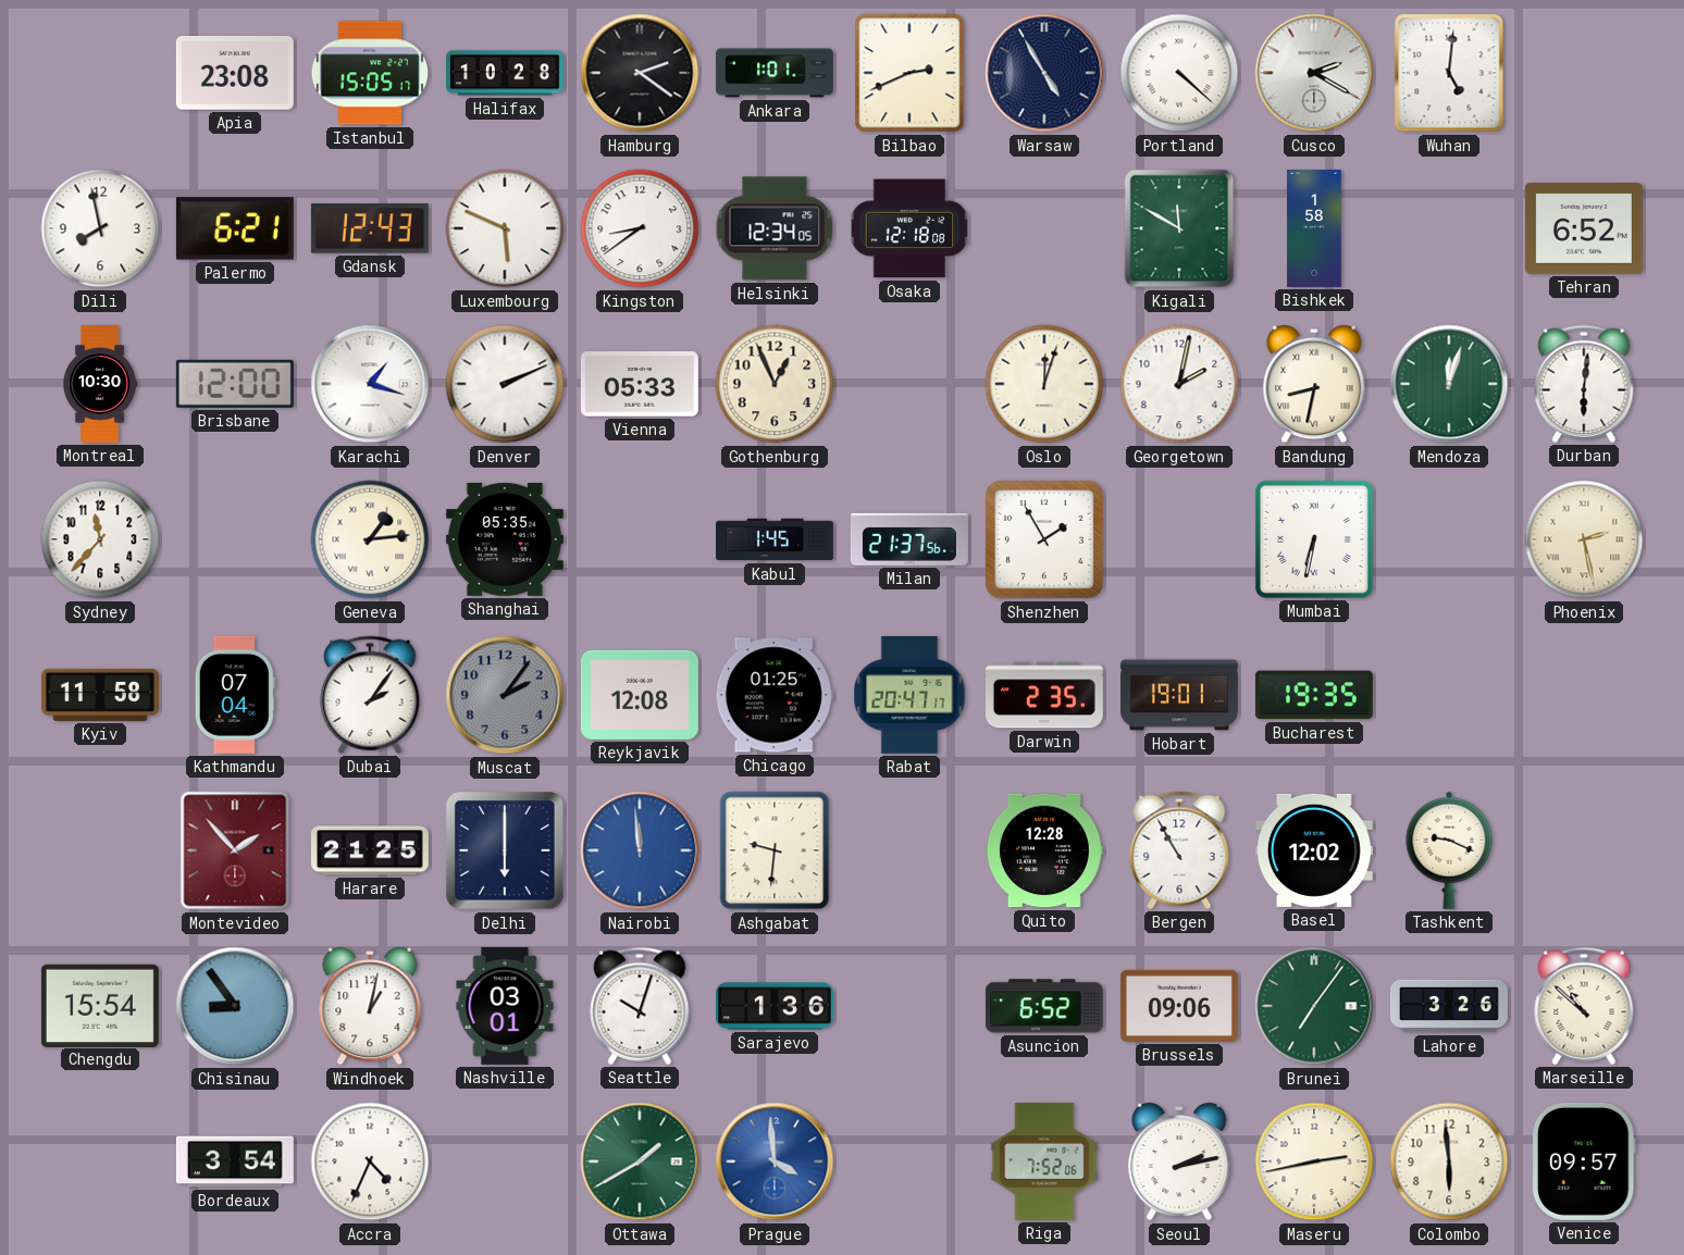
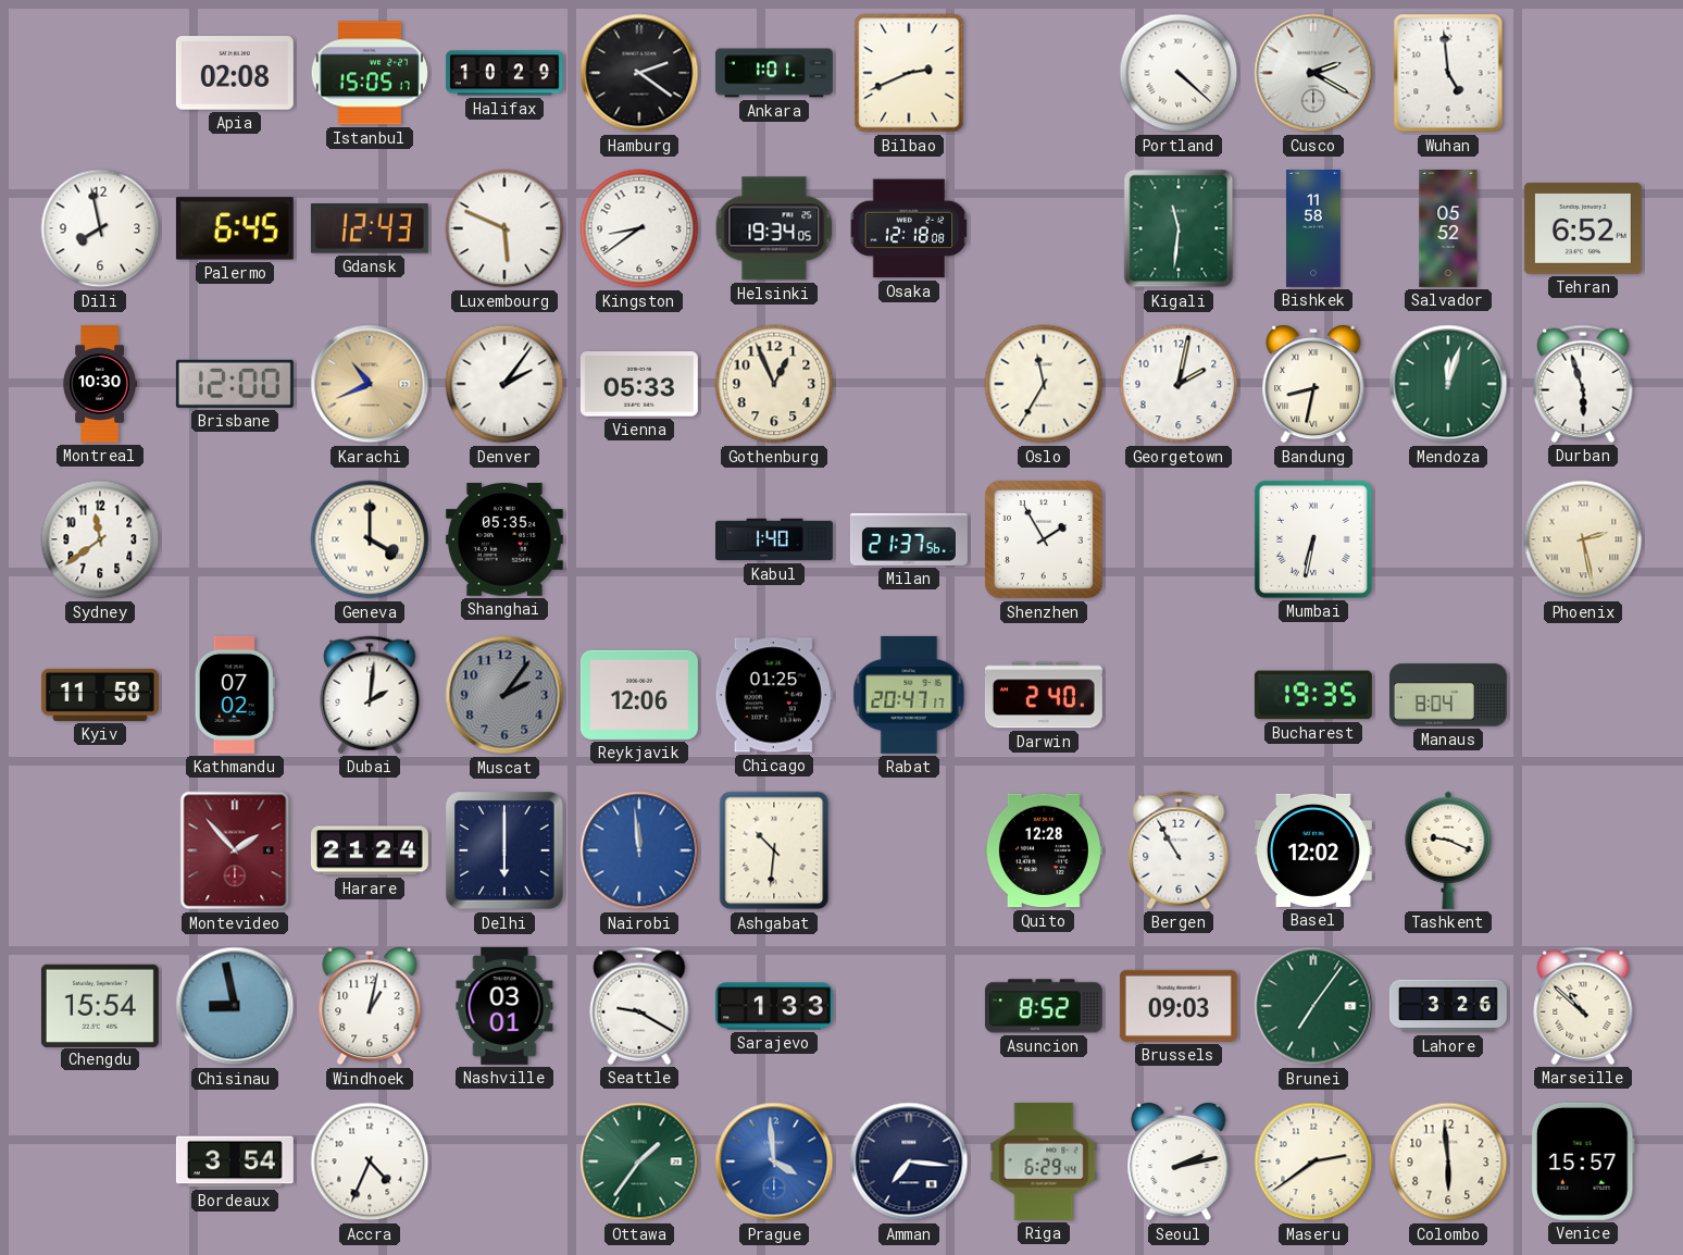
Apia: 23:08 -> 02:08 (235, 74)
Halifax: 10:28 -> 10:29 (504, 73)
Warsaw: 4:55 -> none (1044, 73)
Wuhan: 5:01 -> 4:59 (1448, 73)
Palermo: 6:21 -> 6:45 (235, 228)
Helsinki: 12:34 -> 19:34 (774, 228)
Kigali: 11:50 -> 11:31 (1179, 228)
Bishkek: 1:58 -> 11:58 (1313, 228)
Salvador: none -> 05:52 (1448, 228)
Karachi: 1:18 -> 10:41 (370, 384)
Karachi dial: white -> champagne (370, 384)
Denver: 2:11 -> 2:06 (504, 384)
Oslo: 12:03 -> 11:35 (1044, 384)
Durban: 6:01 -> 5:57 (1583, 384)
Sydney: 11:37 -> 11:39 (100, 539)
Geneva: 1:14 -> 4:00 (370, 539)
Kabul: 1:45 -> 1:40 (775, 539)
Kathmandu: 07:04 -> 07:02 (235, 695)
Dubai: 2:06 -> 2:01 (370, 695)
Reykjavik: 12:08 -> 12:06 (639, 695)
Darwin: 2:35 -> 2:40 (1044, 695)
Hobart: 19:01 -> none (1179, 695)
Manaus: none -> 8:04 (1448, 695)
Harare: 21:25 -> 21:24 (370, 850)
Ashgabat: 9:31 -> 10:31 (774, 850)
Chisinau: 8:54 -> 8:58 (235, 1006)
Seattle: 10:03 -> 9:20 (639, 1006)
Sarajevo: 1:36 -> 1:33 (774, 1006)
Asuncion: 6:52 -> 8:52 (1044, 1006)
Brussels: 09:06 -> 09:03 (1179, 1006)
Ottawa: 1:40 -> 1:36 (639, 1161)
Amman: none -> 7:16 (909, 1161)
Riga: 7:52 -> 6:29 (1044, 1161)
Maseru: 2:43 -> 2:39 (1313, 1161)
Venice: 09:57 -> 15:57 (1583, 1161)
